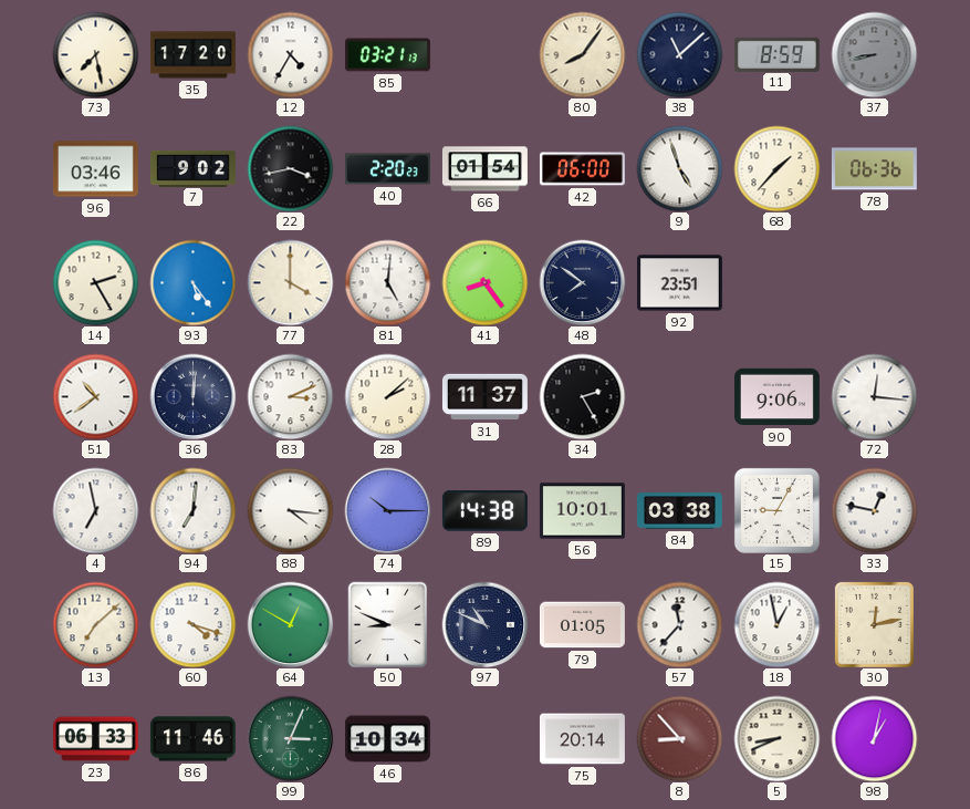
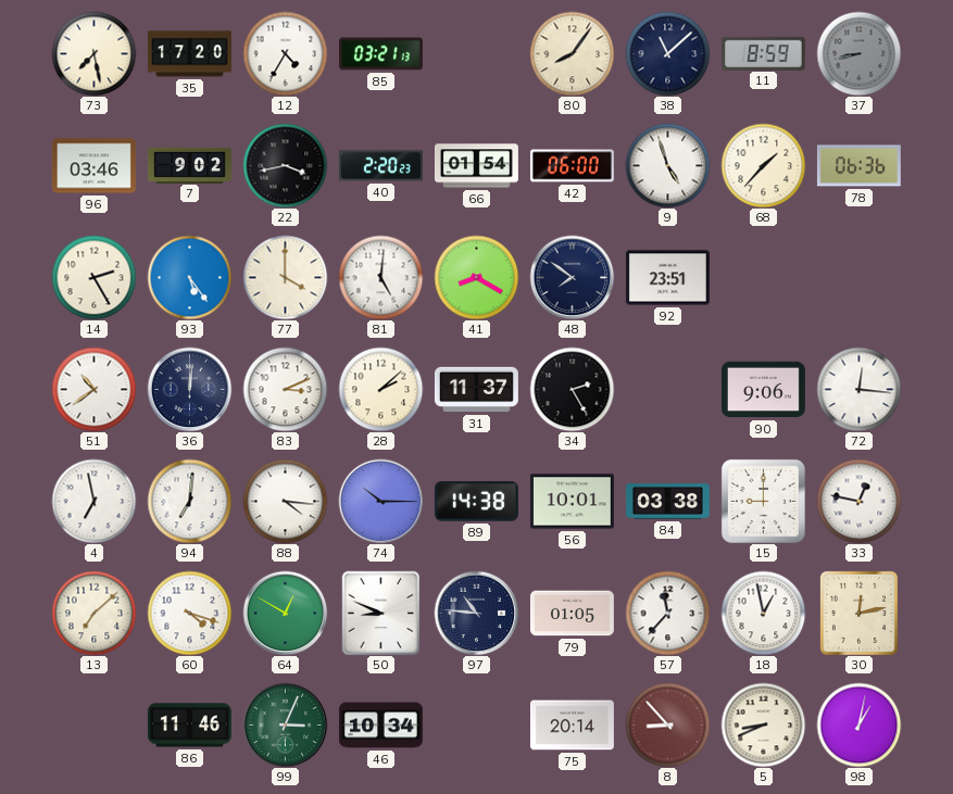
41: 8:24 -> 8:20 (476, 277)
15: 9:05 -> 9:00 (763, 501)
97: 10:49 -> 10:46 (476, 613)
23: 06:33 -> none (95, 739)
